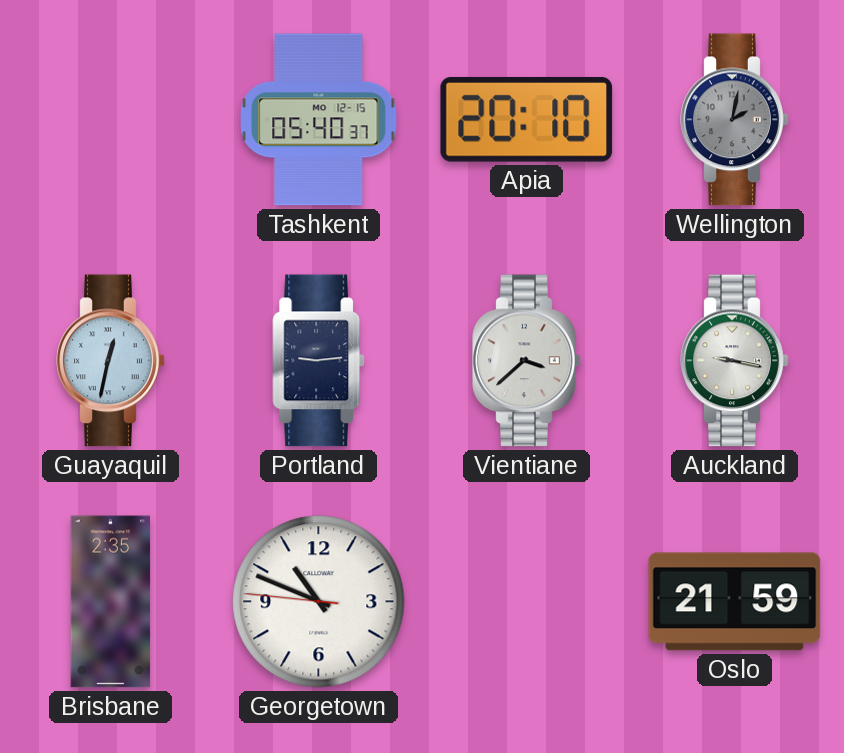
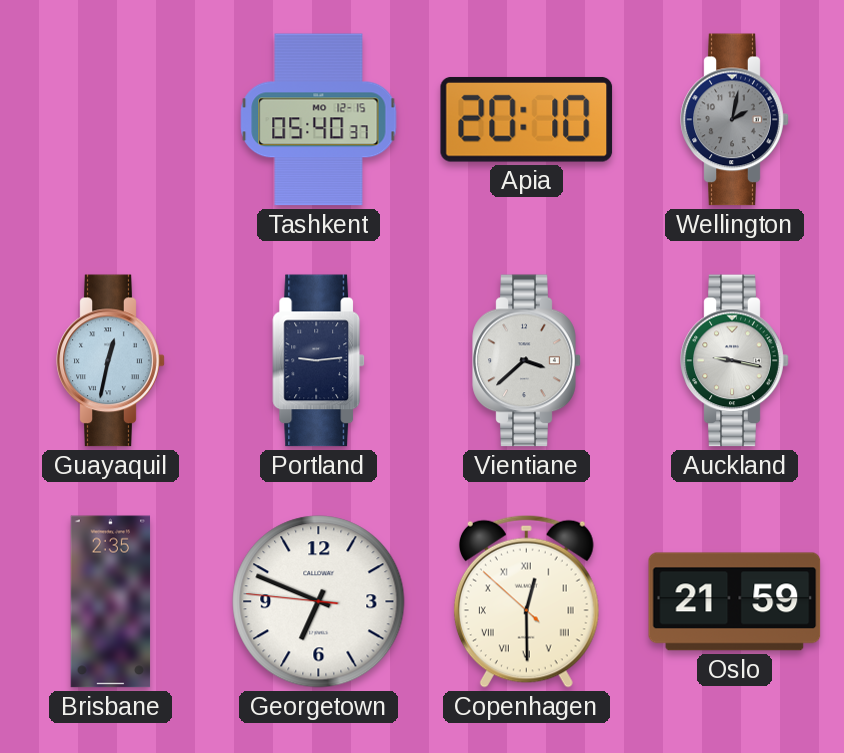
Georgetown: 10:48 -> 6:48 (319, 602)
Copenhagen: none -> 12:29 (526, 601)
